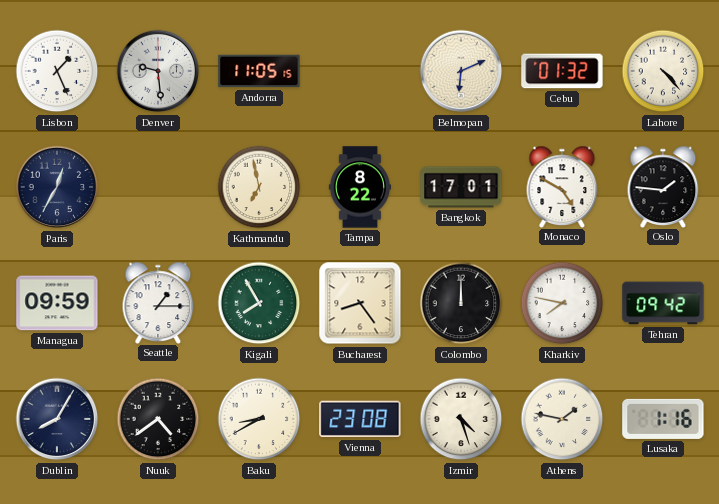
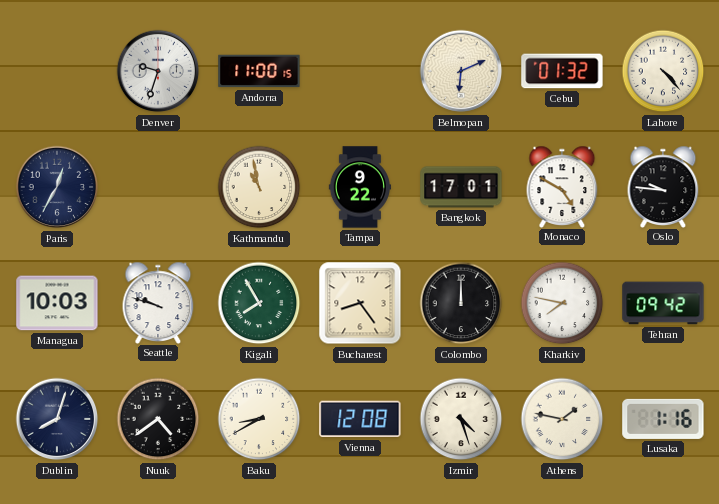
Lisbon: 1:26 -> none (57, 71)
Denver: 9:29 -> 9:33 (158, 71)
Andorra: 11:05 -> 11:00 (259, 71)
Kathmandu: 6:58 -> 10:58 (259, 187)
Tampa: 8:22 -> 9:22 (359, 187)
Oslo: 1:46 -> 9:46 (663, 186)
Managua: 09:59 -> 10:03 (57, 303)
Seattle: 1:15 -> 9:48 (158, 302)
Dublin: 8:05 -> 8:03 (57, 419)
Vienna: 23:08 -> 12:08 (360, 419)
